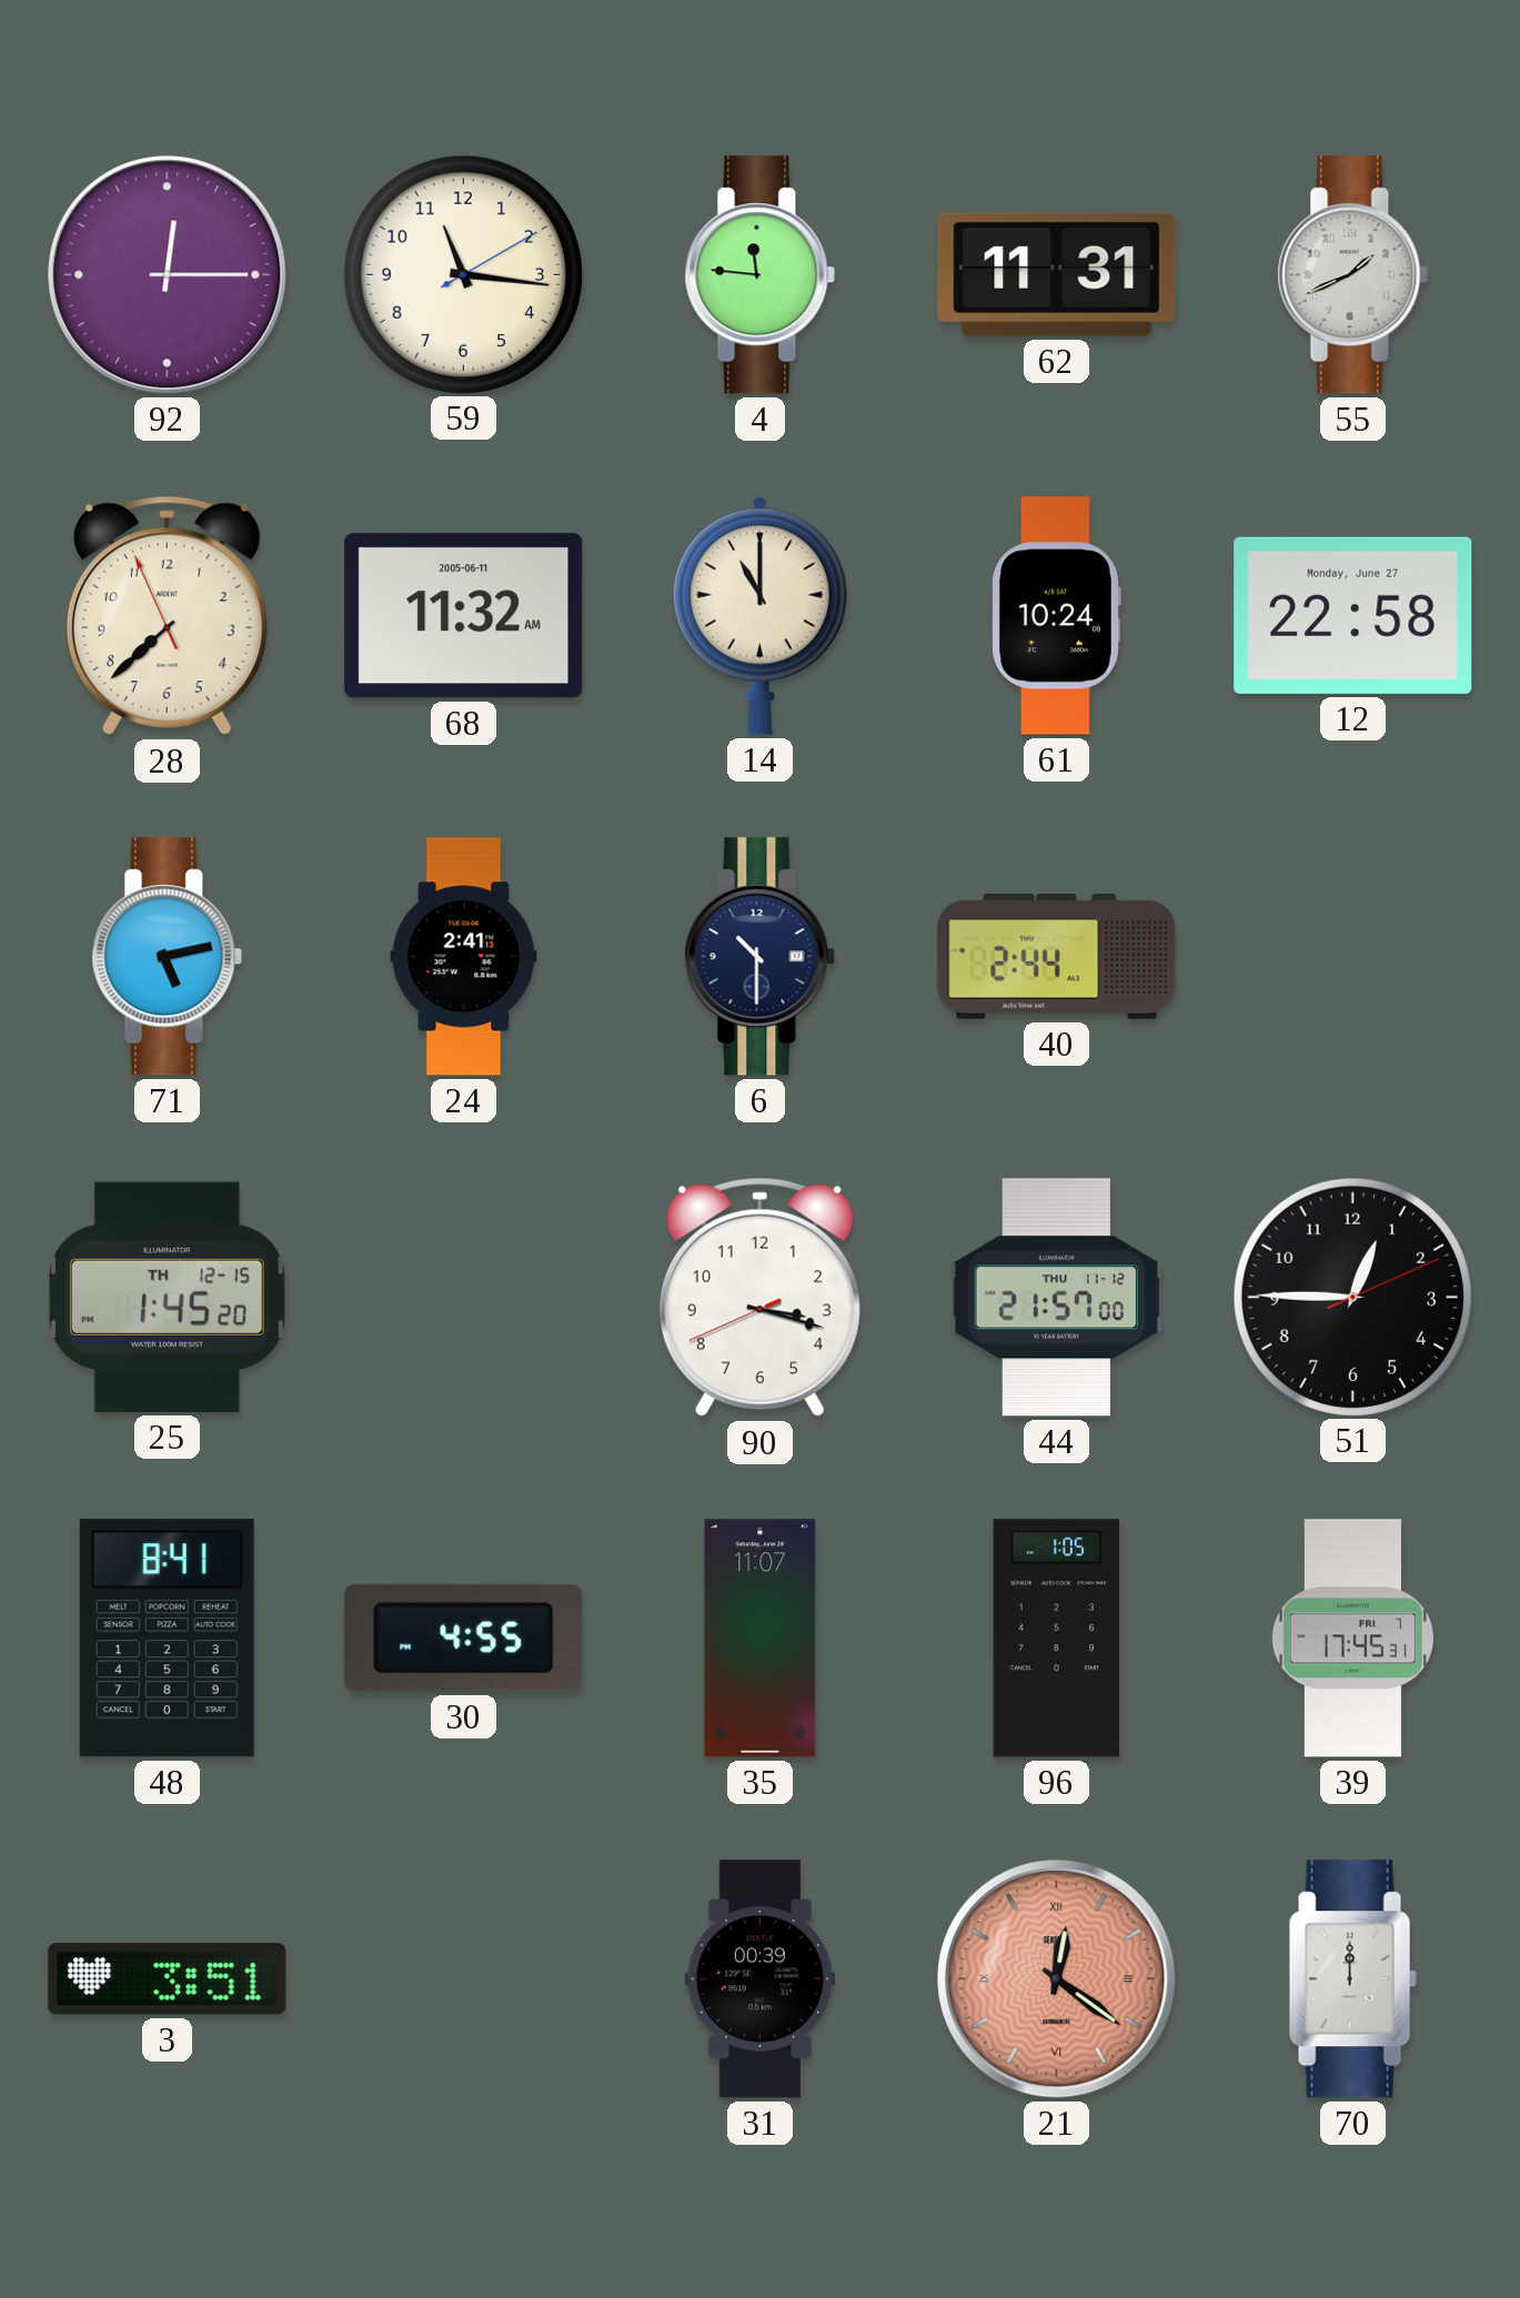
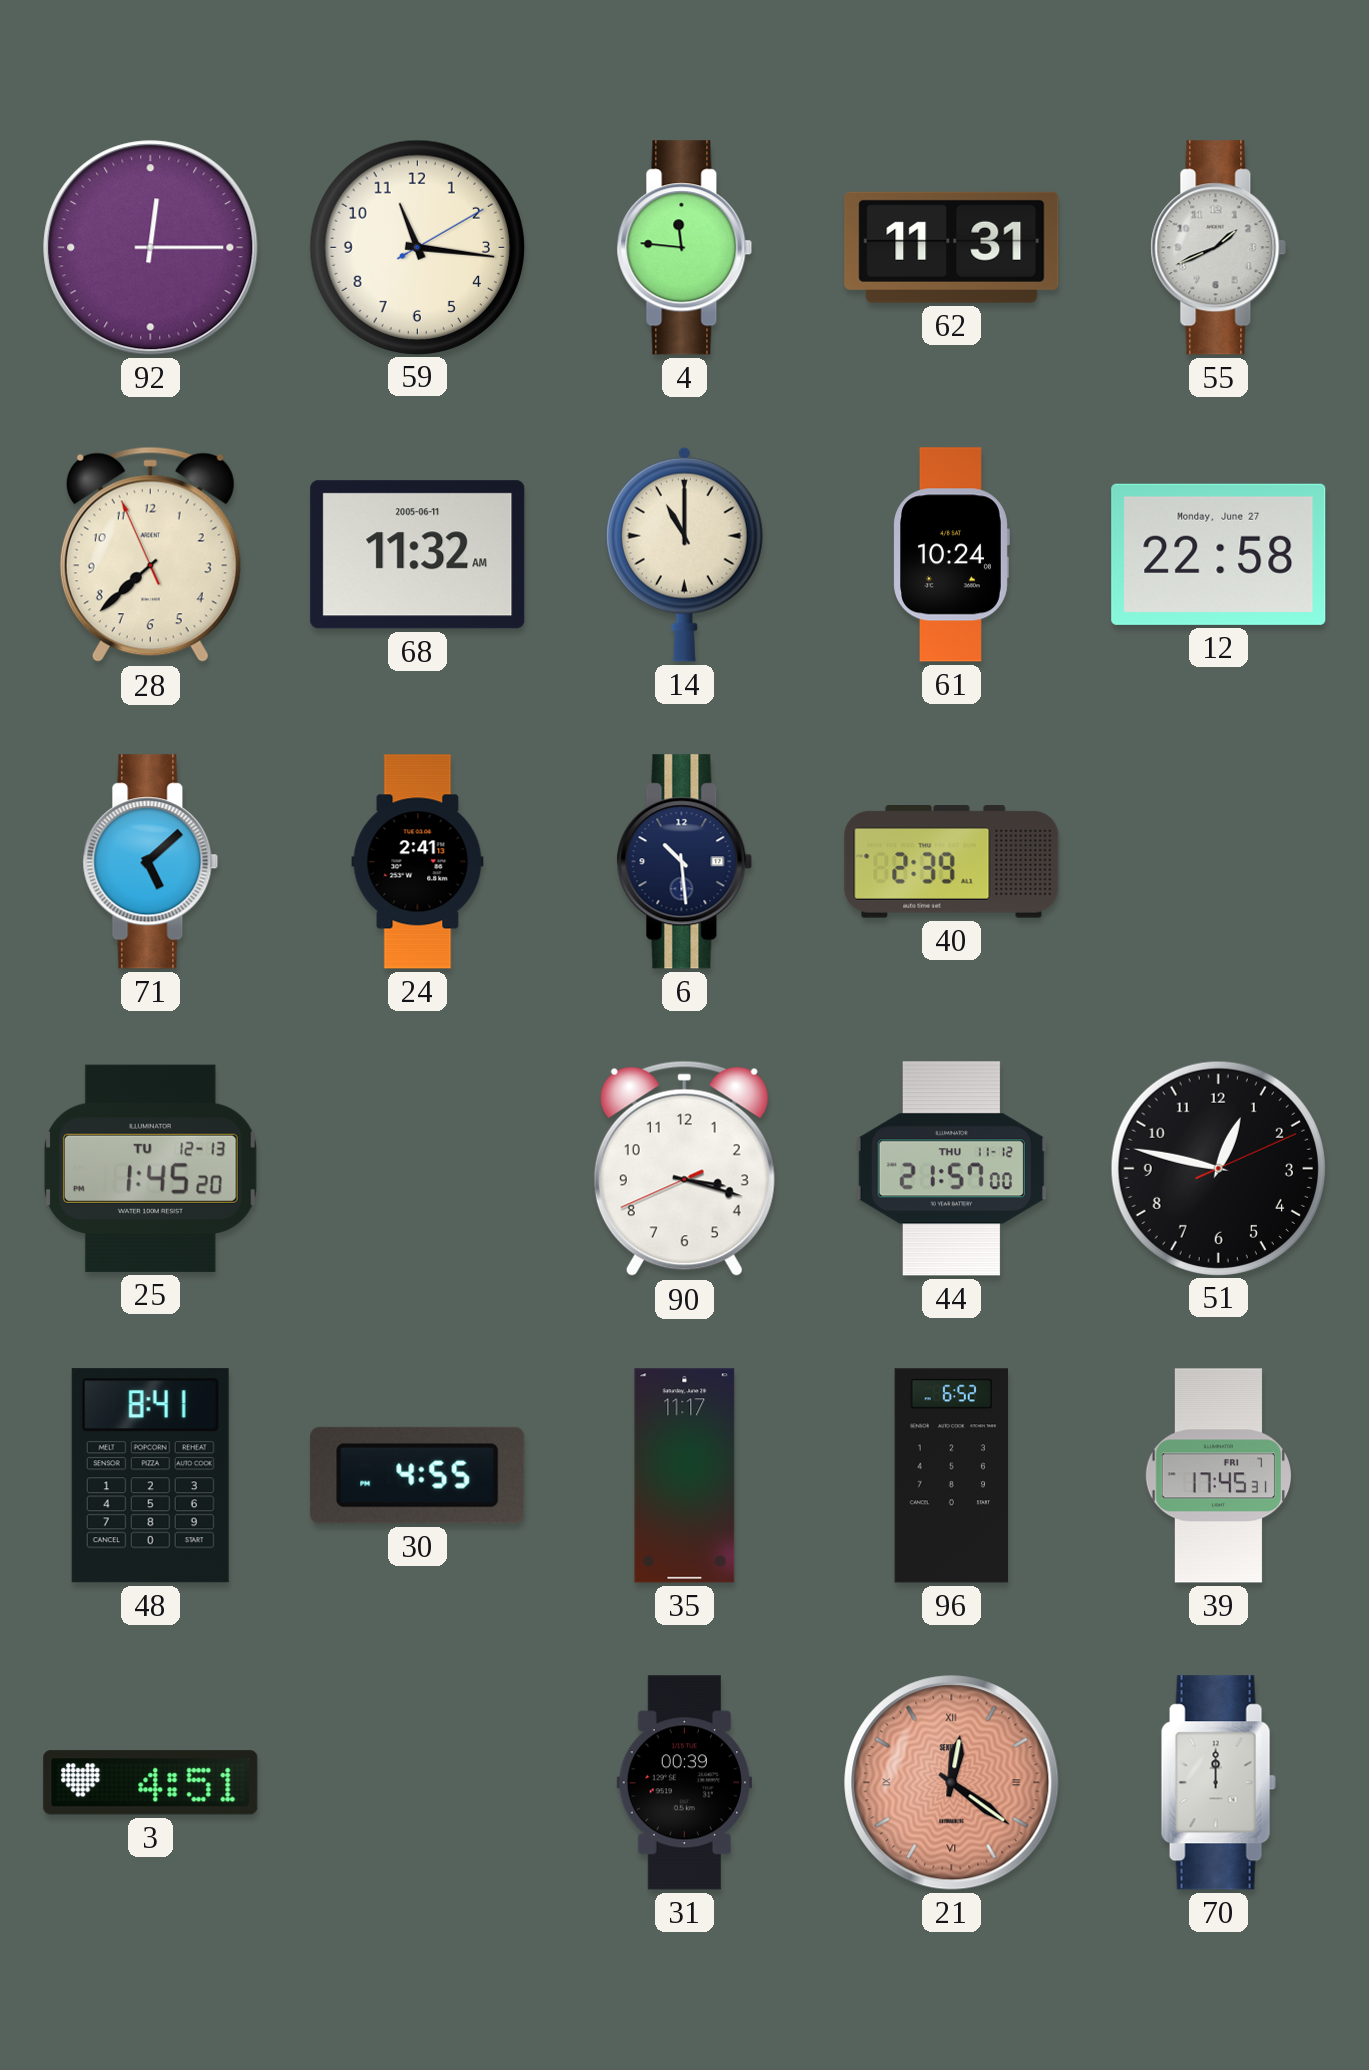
71: 5:13 -> 5:08 (151, 862)
6: 10:30 -> 10:29 (685, 862)
40: 2:44 -> 2:39 (952, 862)
25 date: TH 12-15 -> TU 12-13 (150, 1168)
51: 12:45 -> 12:47 (1218, 1168)
35: 11:07 -> 11:17 (685, 1476)
96: 1:05 -> 6:52 (952, 1476)
3: 3:51 -> 4:51 (151, 1783)
